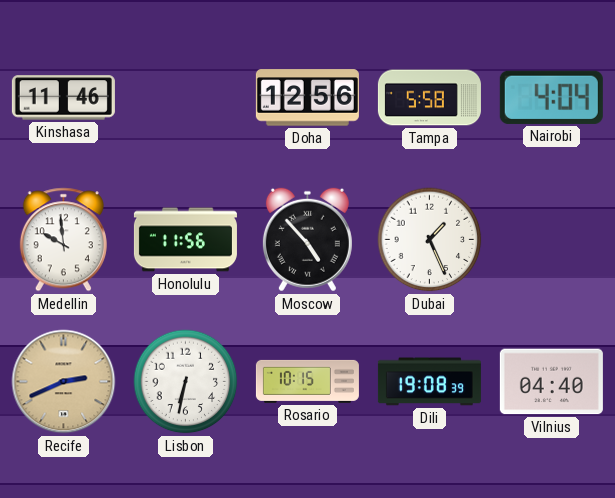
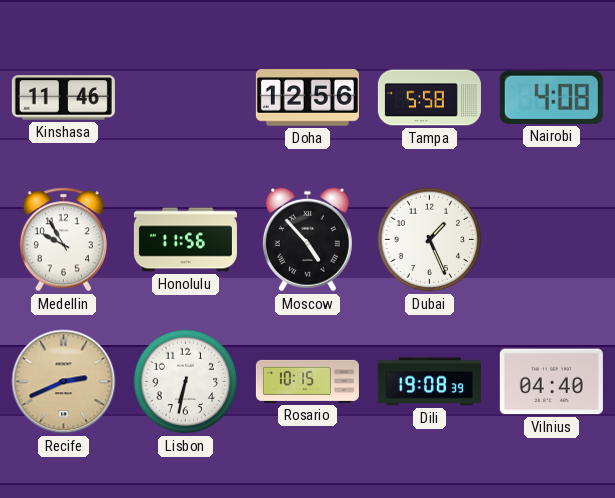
Nairobi: 4:04 -> 4:08 (551, 97)
Medellin: 9:59 -> 9:55 (63, 240)
